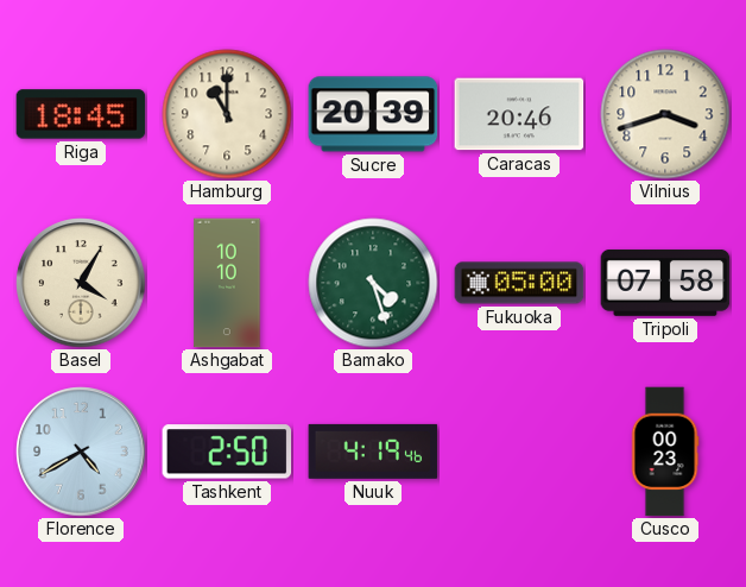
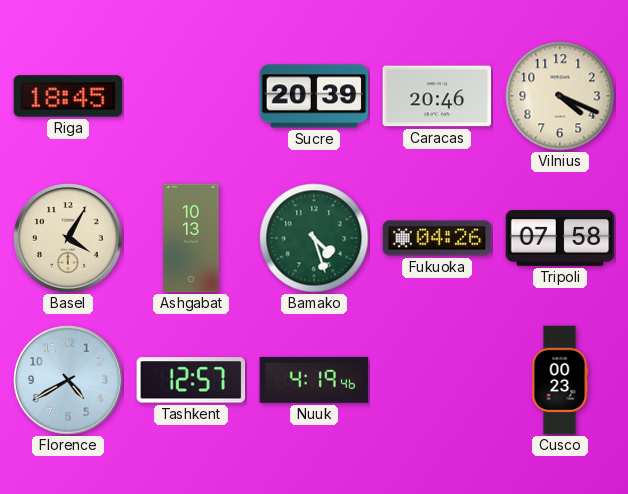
Hamburg: 11:00 -> none (227, 114)
Vilnius: 3:42 -> 4:19 (560, 96)
Ashgabat: 10:10 -> 10:13 (191, 238)
Fukuoka: 05:00 -> 04:26 (437, 238)
Tashkent: 2:50 -> 12:57 (191, 380)
